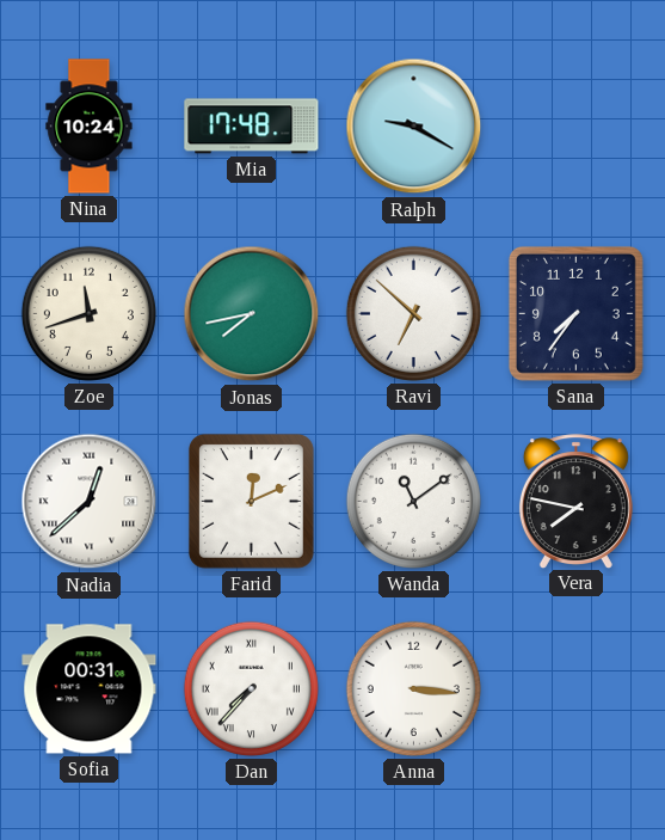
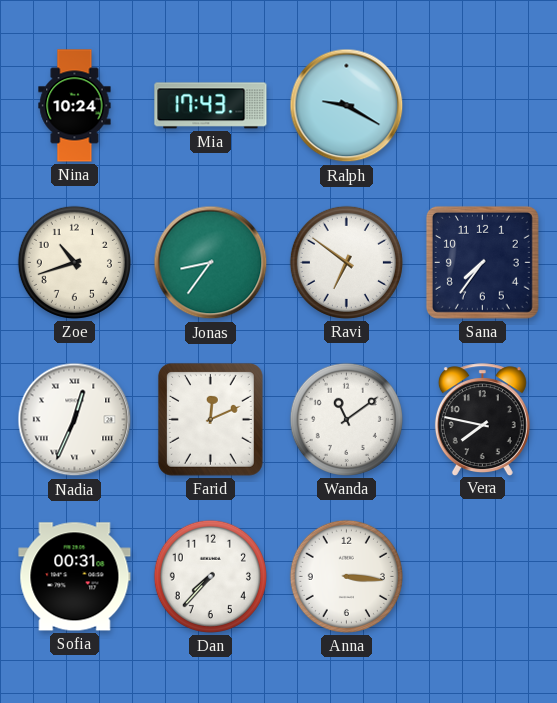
Mia: 17:48 -> 17:43 (211, 106)
Zoe: 11:42 -> 10:42 (74, 262)
Jonas: 7:43 -> 8:36 (211, 263)
Ravi: 6:52 -> 6:51 (346, 262)
Nadia: 12:38 -> 12:34 (75, 420)
Dan numerals: Roman -> Arabic (210, 576)
